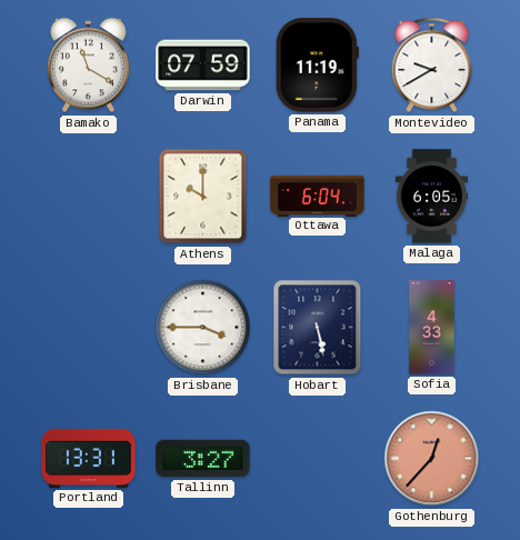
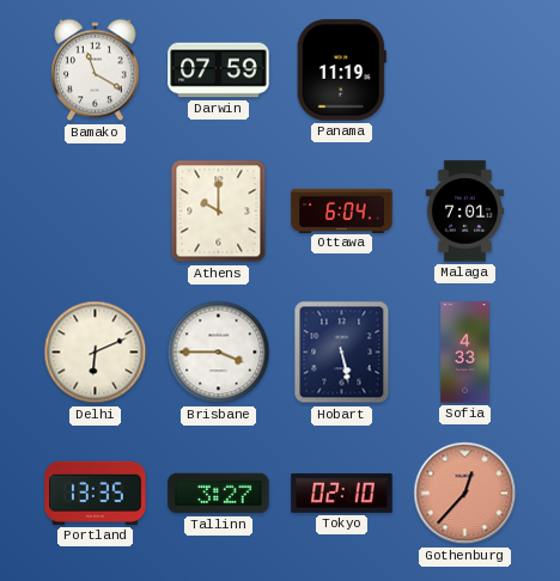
Montevideo: 9:40 -> none (432, 66)
Malaga: 6:05 -> 7:01 (465, 212)
Delhi: none -> 6:11 (96, 353)
Portland: 13:31 -> 13:35 (96, 493)
Tokyo: none -> 02:10 (342, 493)
